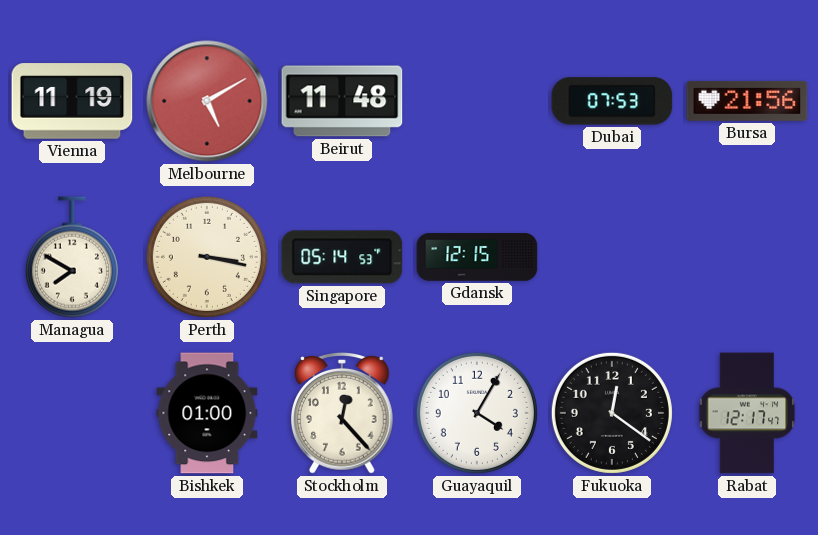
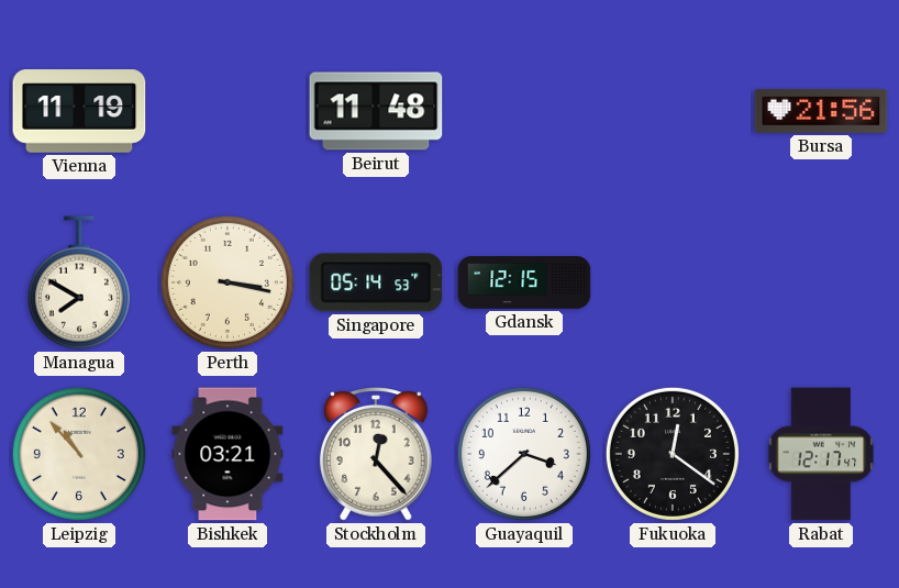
Melbourne: 5:10 -> none (207, 101)
Dubai: 07:53 -> none (612, 101)
Leipzig: none -> 10:53 (79, 454)
Bishkek: 01:00 -> 03:21 (227, 454)
Guayaquil: 4:05 -> 3:38 (524, 454)
